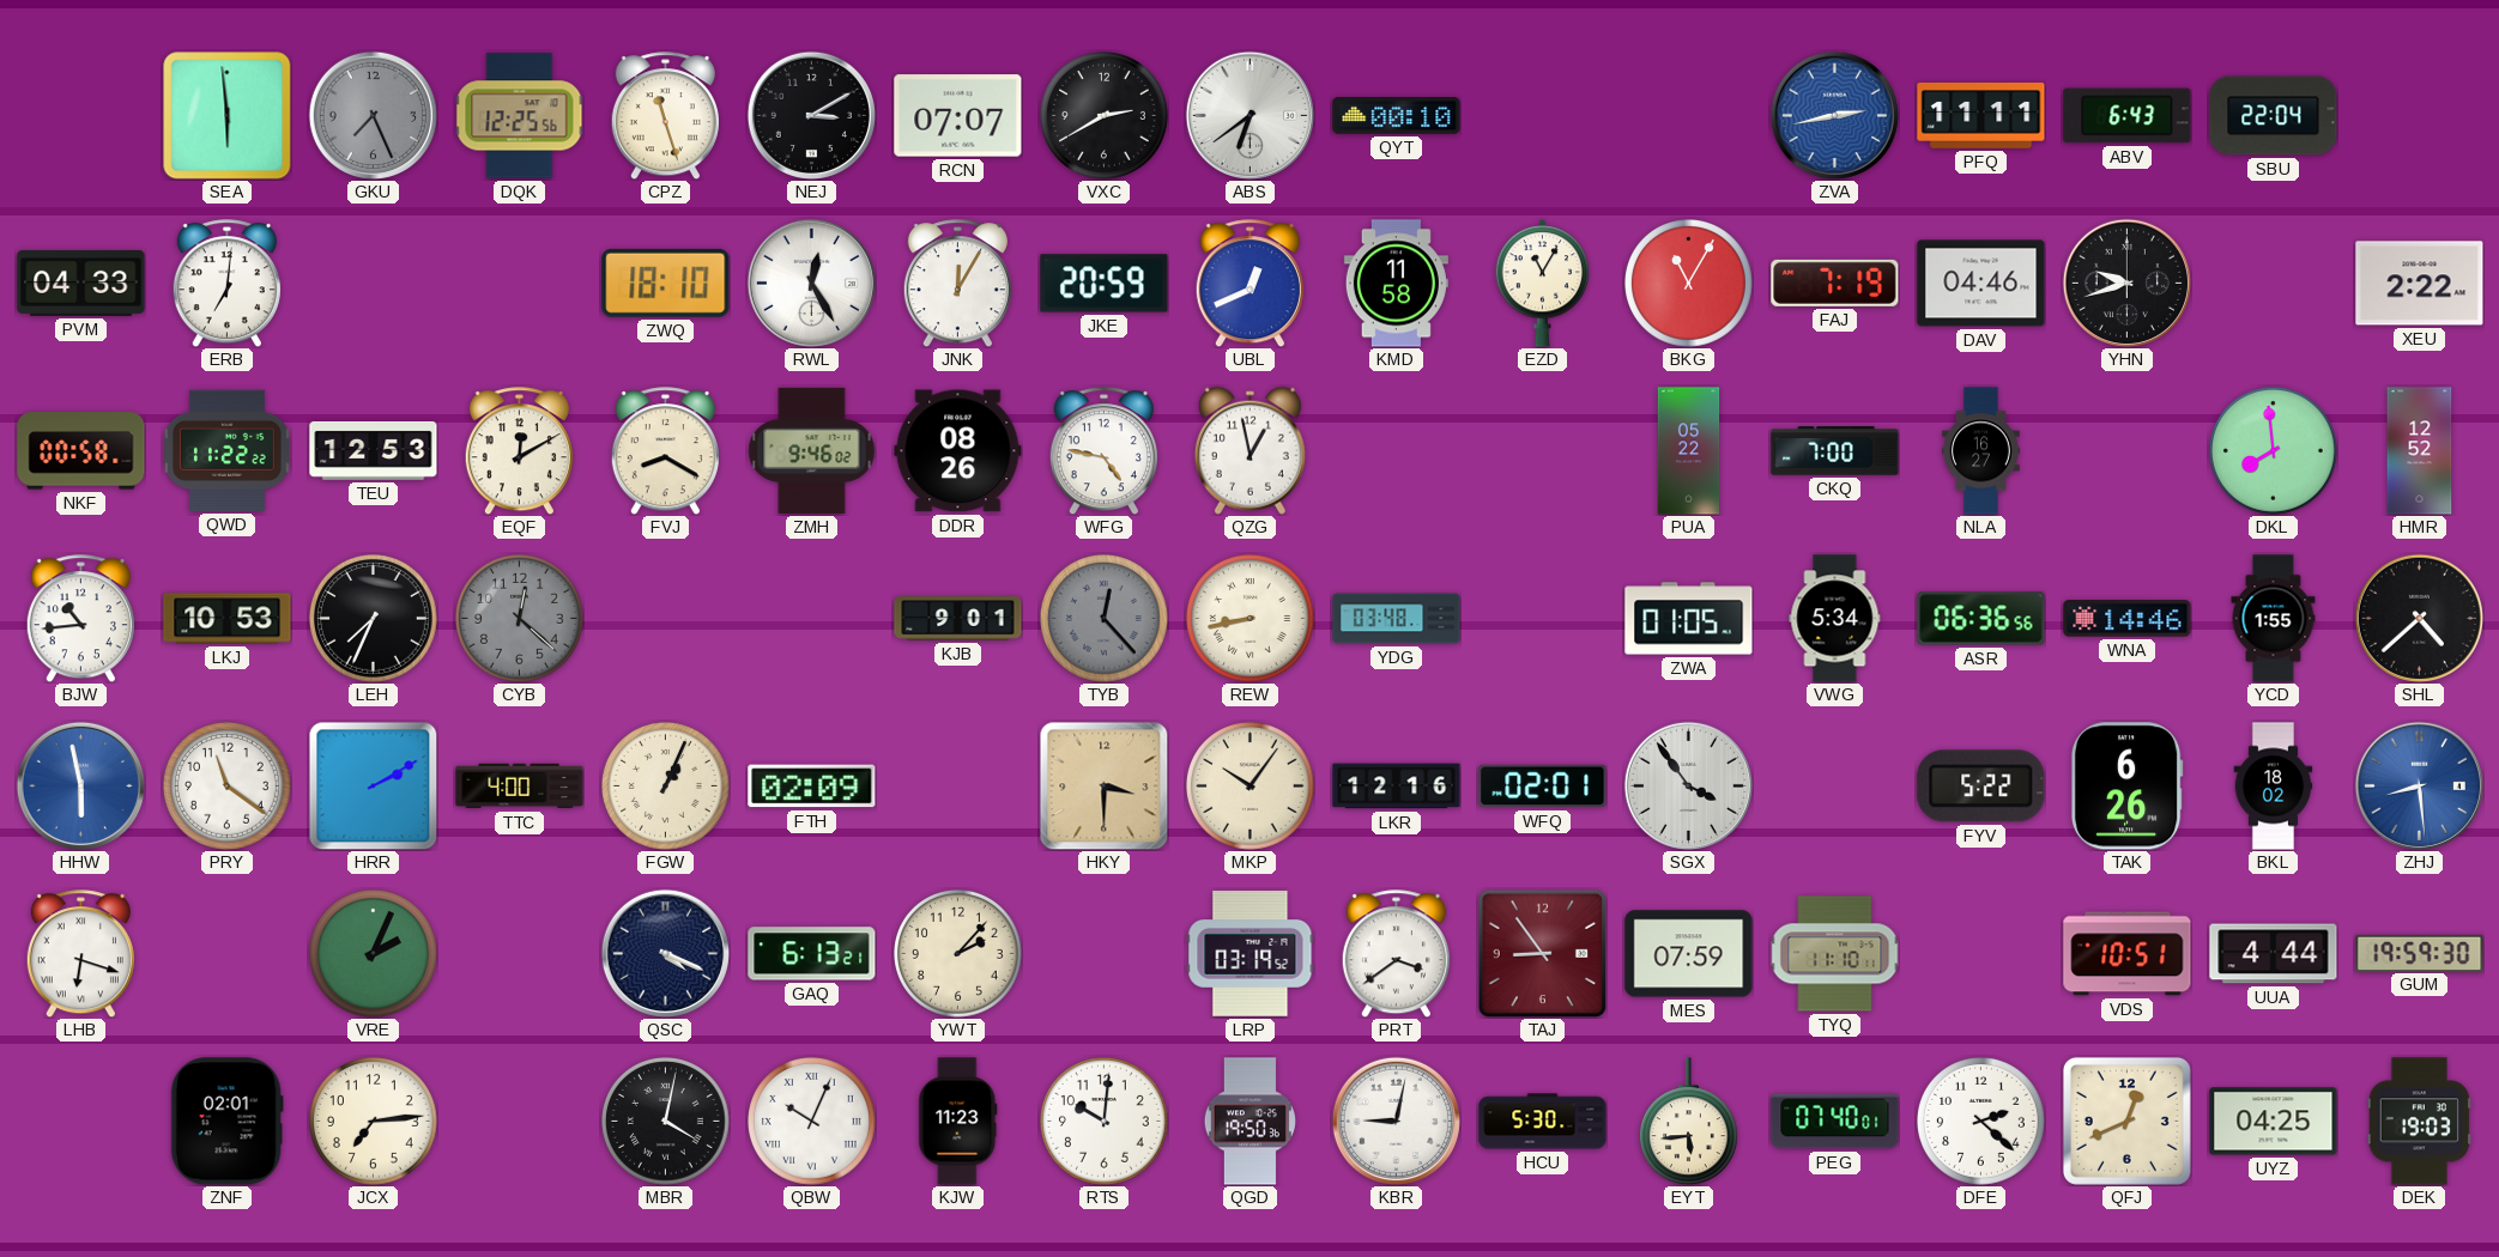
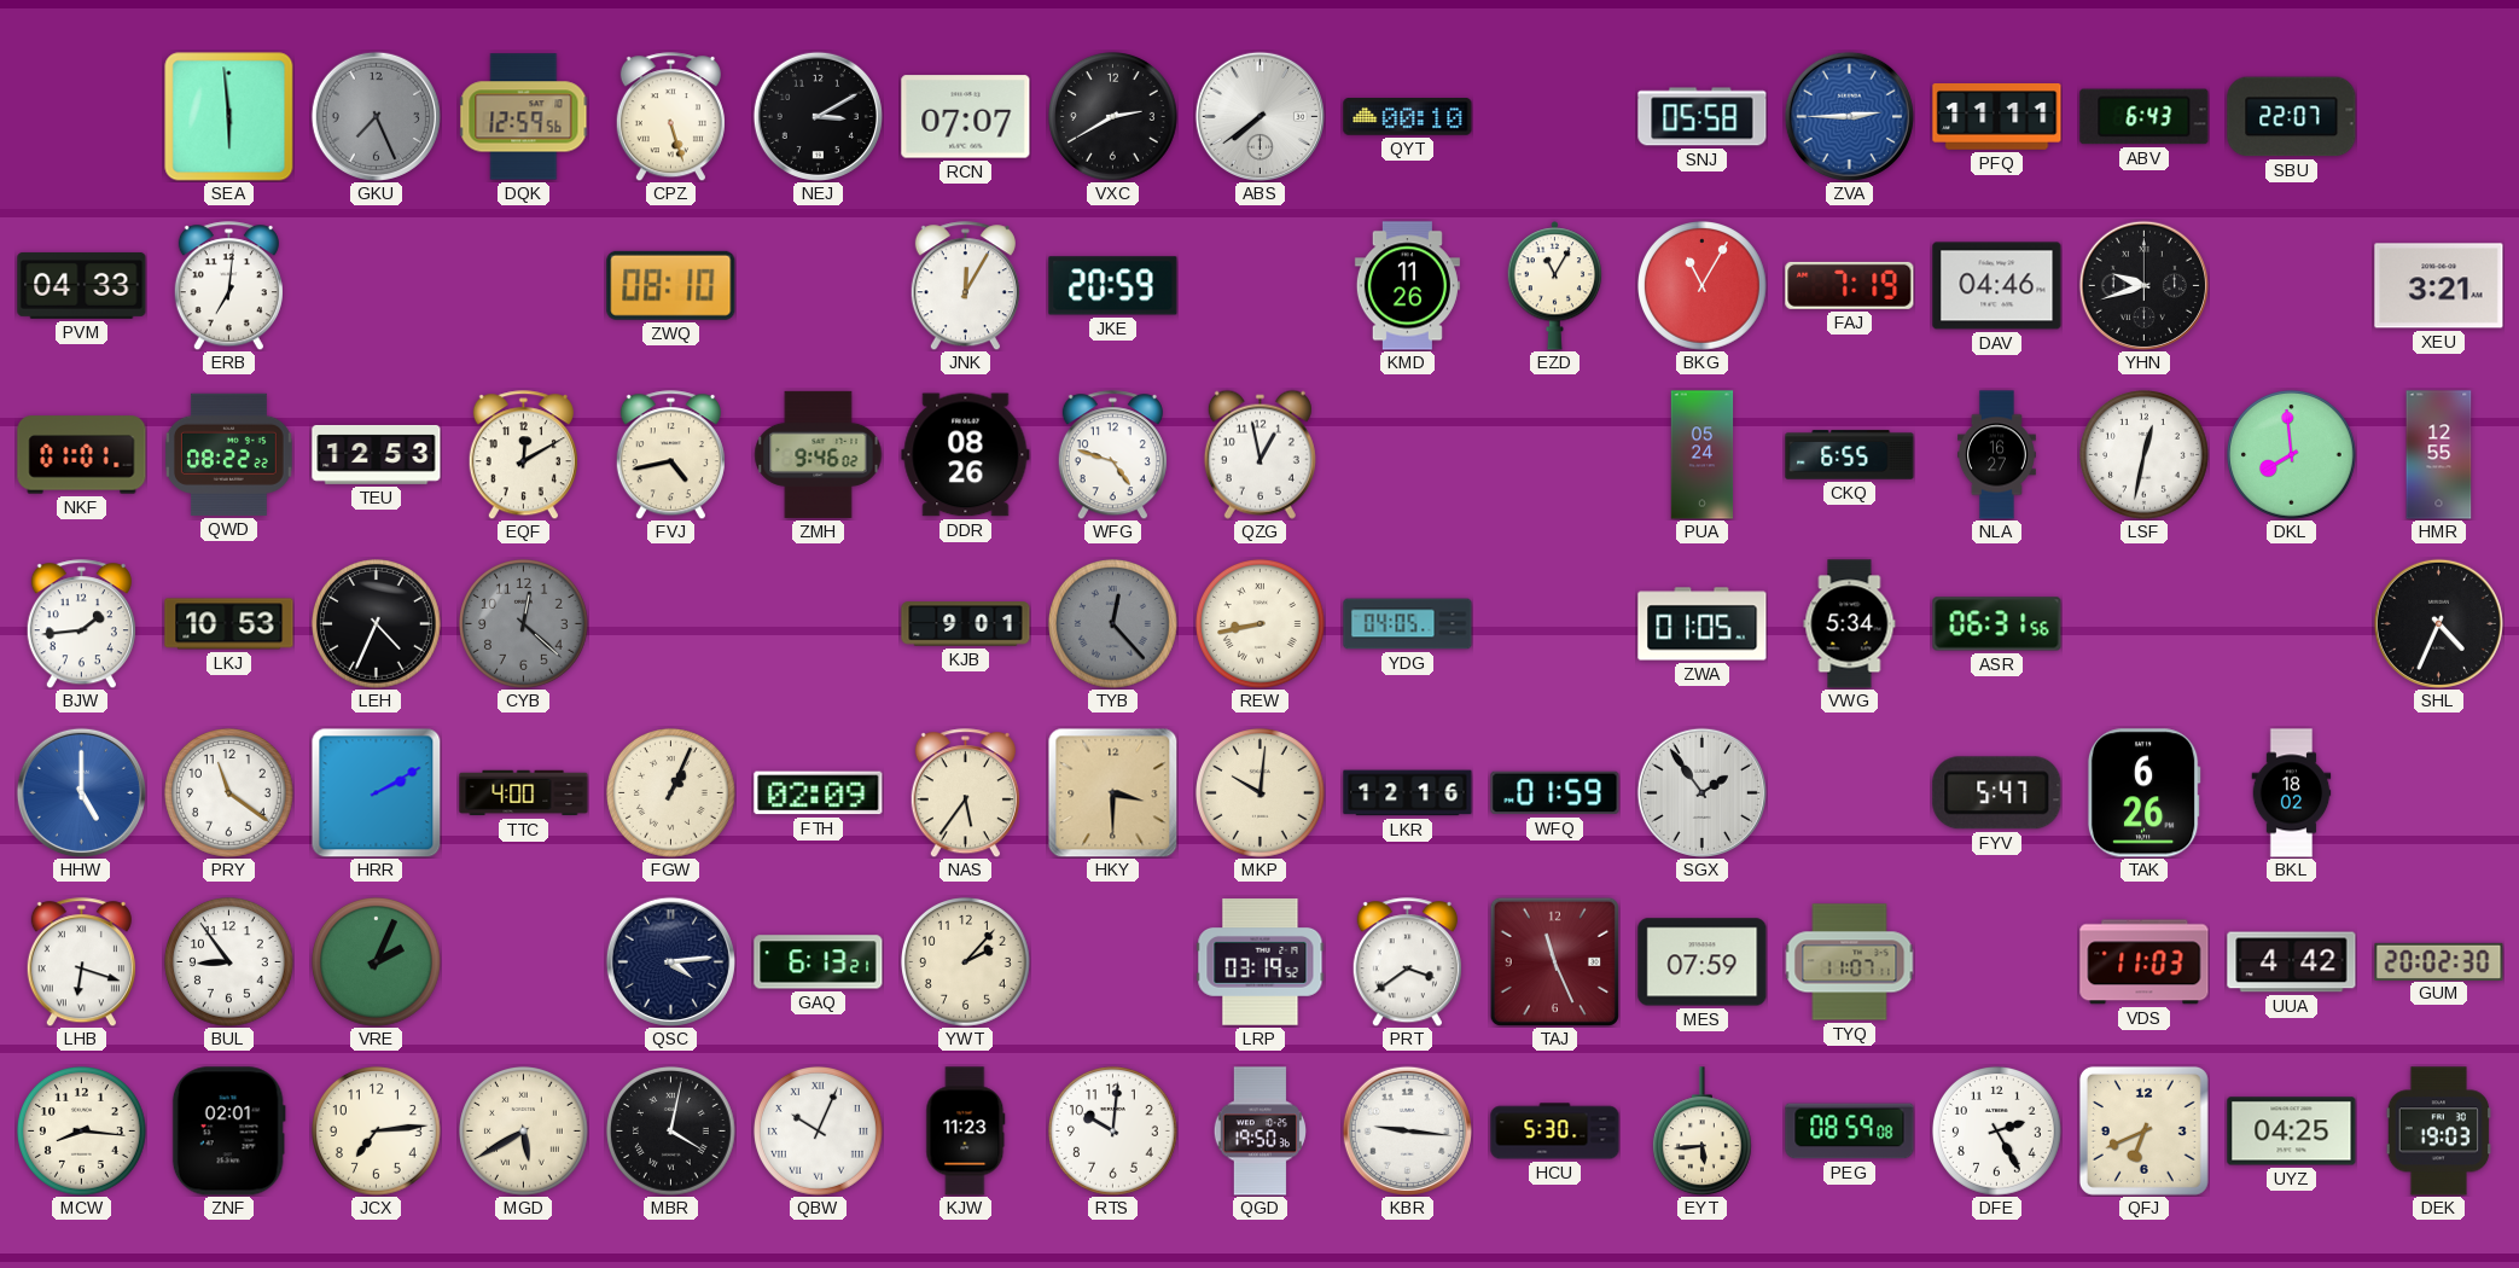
DQK: 12:25 -> 12:59 (523, 117)
CPZ: 11:27 -> 5:27 (670, 117)
ABS: 6:39 -> 7:39 (1259, 116)
SNJ: none -> 05:58 (1703, 117)
ZVA: 2:43 -> 2:45 (1849, 116)
SBU: 22:04 -> 22:07 (2292, 117)
ZWQ: 18:10 -> 08:10 (671, 285)
RWL: 12:25 -> none (811, 283)
UBL: 12:41 -> none (1249, 284)
KMD: 11:58 -> 11:26 (1407, 286)
XEU: 2:22 -> 3:21 (2439, 286)
NKF: 00:58 -> 01:01 (82, 455)
QWD: 11:22 -> 08:22 (228, 454)
FVJ: 8:20 -> 4:43 (670, 455)
WFG: 4:47 -> 4:48 (1112, 455)
PUA: 05:22 -> 05:24 (1703, 455)
CKQ: 7:00 -> 6:55 (1850, 455)
LSF: none -> 12:32 (2145, 455)
HMR: 12:52 -> 12:55 (2439, 455)
BJW: 10:44 -> 1:44 (81, 624)
LEH: 7:34 -> 4:34 (377, 624)
YDG: 03:48 -> 04:05 (1408, 624)
ASR: 06:36 -> 06:31 (1997, 624)
WNA: 14:46 -> none (2128, 619)
YCD: 1:55 -> none (2274, 619)
SHL: 4:38 -> 4:34 (2438, 623)
HHW: 5:58 -> 5:00 (81, 792)
NAS: none -> 5:36 (965, 793)
MKP: 10:06 -> 10:01 (1261, 793)
WFQ: 02:01 -> 01:59 (1555, 793)
SGX: 3:54 -> 1:54 (1701, 792)
FYV: 5:22 -> 5:47 (1997, 793)
ZHJ: 8:29 -> none (2419, 785)
BUL: none -> 8:54 (229, 962)
QSC: 4:19 -> 4:14 (670, 961)
TAJ: 8:54 -> 11:26 (1554, 961)
TYQ: 11:10 -> 11:07 (1849, 962)
VDS: 10:51 -> 11:03 (2145, 962)
UUA: 4:44 -> 4:42 (2292, 962)
GUM: 19:59 -> 20:02 (2439, 961)
MCW: none -> 8:16 (82, 1132)
MGD: none -> 5:40 (524, 1132)
KBR: 9:02 -> 9:16 (1407, 1130)
PEG: 07:40 -> 08:59 (1850, 1132)
DFE: 2:22 -> 2:25 (1997, 1132)
QFJ: 12:41 -> 6:41 (2143, 1130)
